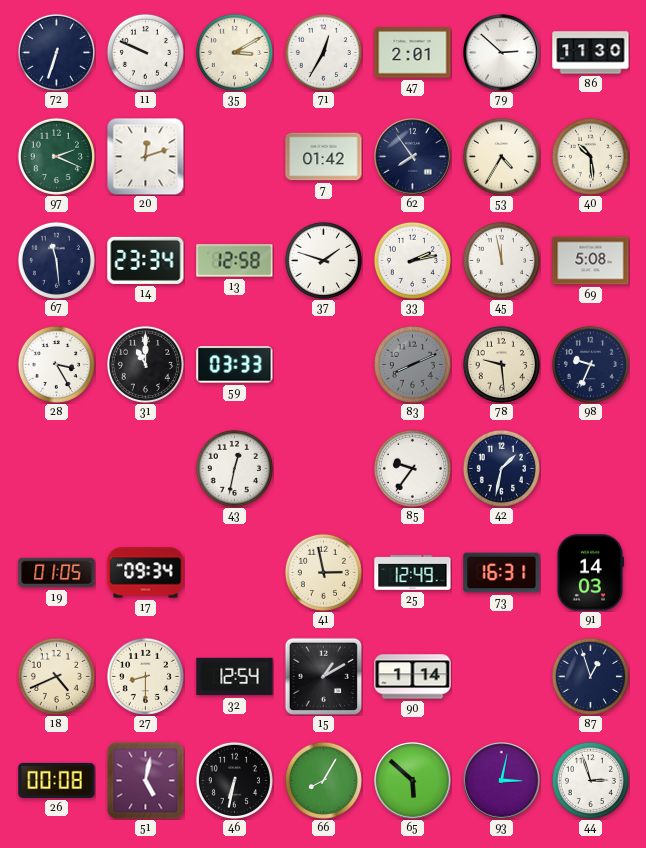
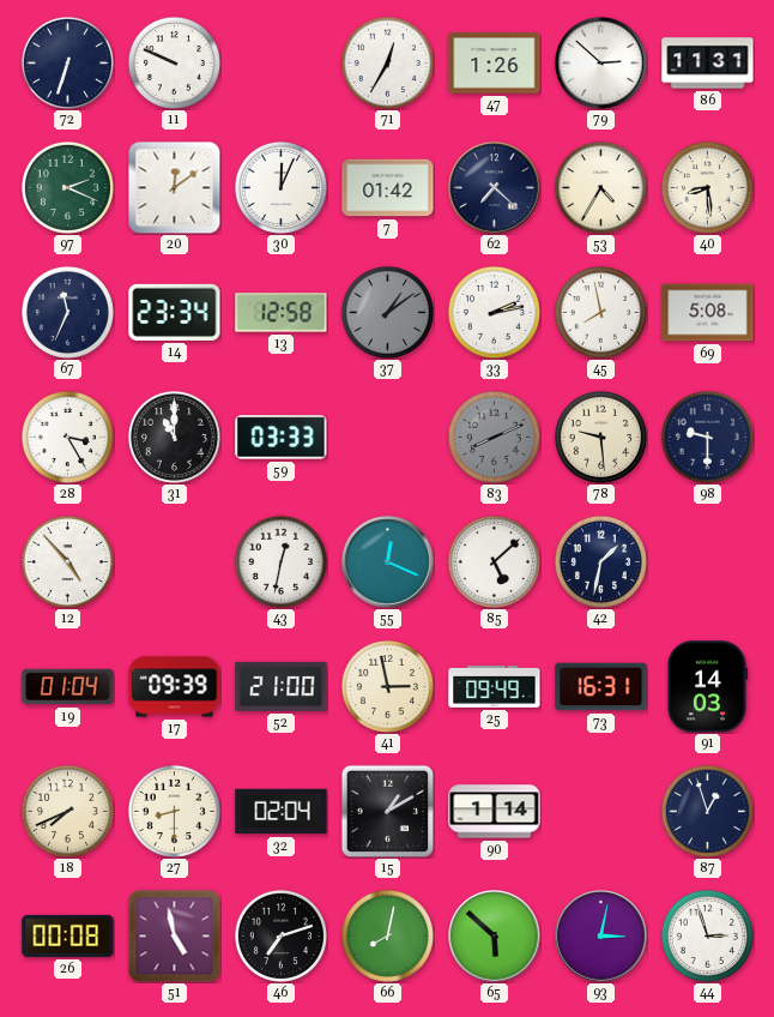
35: 3:10 -> none (234, 52)
47: 2:01 -> 1:26 (495, 64)
86: 11:30 -> 11:31 (708, 64)
20: 12:12 -> 12:09 (174, 187)
30: none -> 12:04 (280, 187)
62: 7:54 -> 7:22 (495, 188)
40: 10:29 -> 8:29 (707, 187)
67: 11:29 -> 11:34 (67, 312)
37: 1:48 -> 1:09 (387, 312)
37 dial: white -> grey (387, 312)
45: 11:58 -> 7:58 (600, 312)
98: 9:34 -> 9:30 (707, 437)
12: none -> 4:53 (67, 561)
55: none -> 12:19 (388, 562)
85: 9:36 -> 5:08 (494, 561)
19: 01:05 -> 01:04 (68, 687)
17: 09:34 -> 09:39 (175, 687)
52: none -> 21:00 (282, 686)
25: 12:49 -> 09:49 (495, 687)
18: 4:41 -> 7:41 (67, 811)
32: 12:54 -> 02:04 (282, 812)
51: 5:02 -> 4:58 (174, 935)
46: 6:32 -> 7:12 (280, 935)
66: 8:05 -> 8:02 (387, 935)
